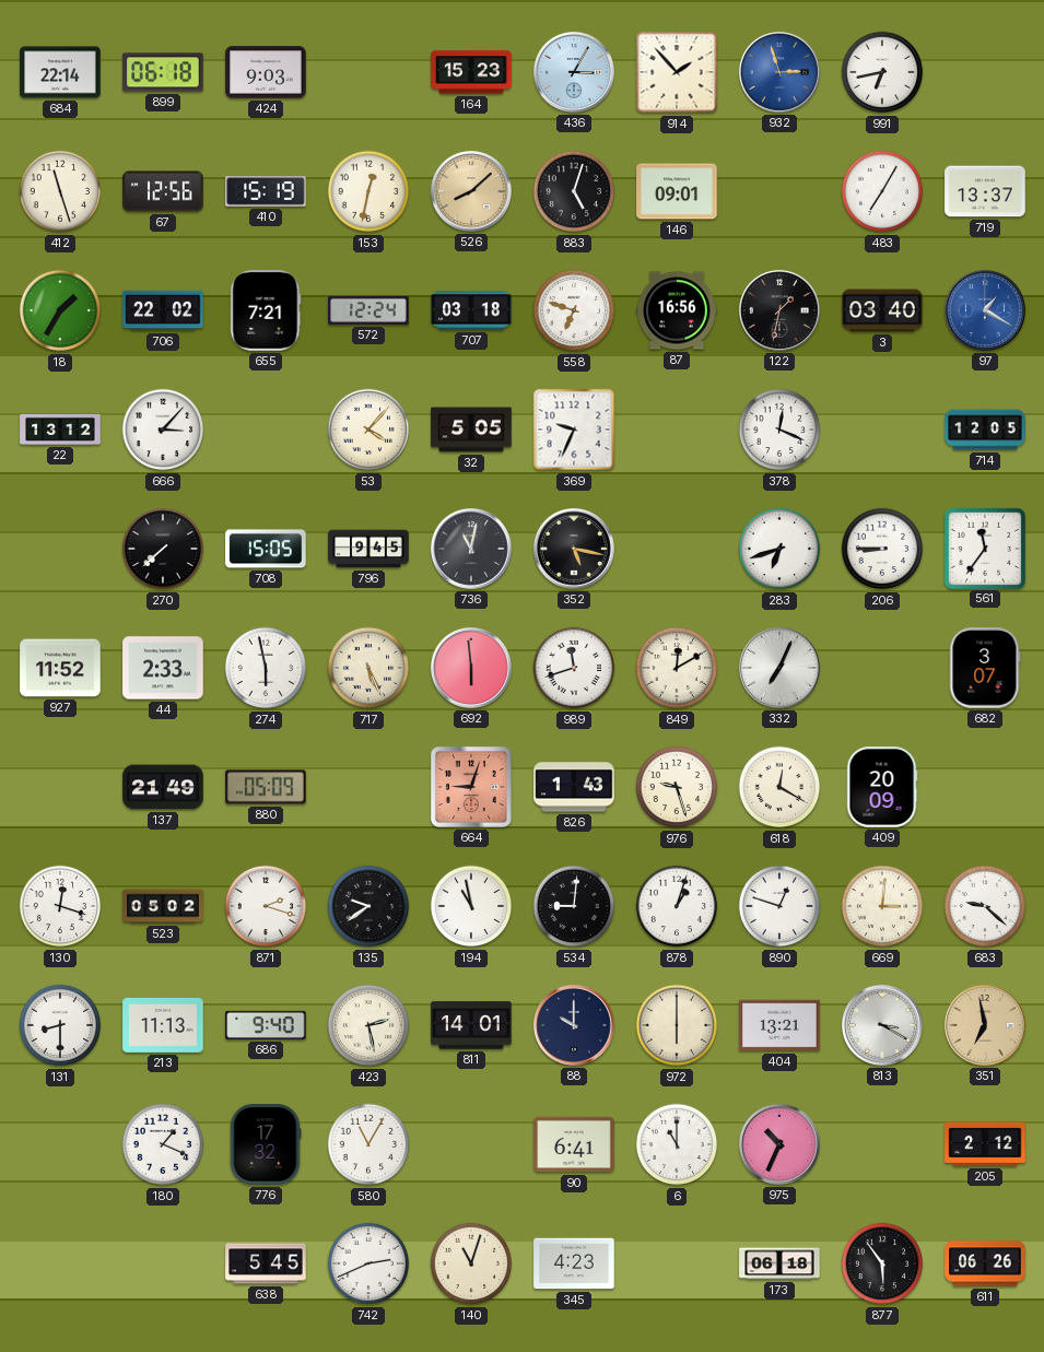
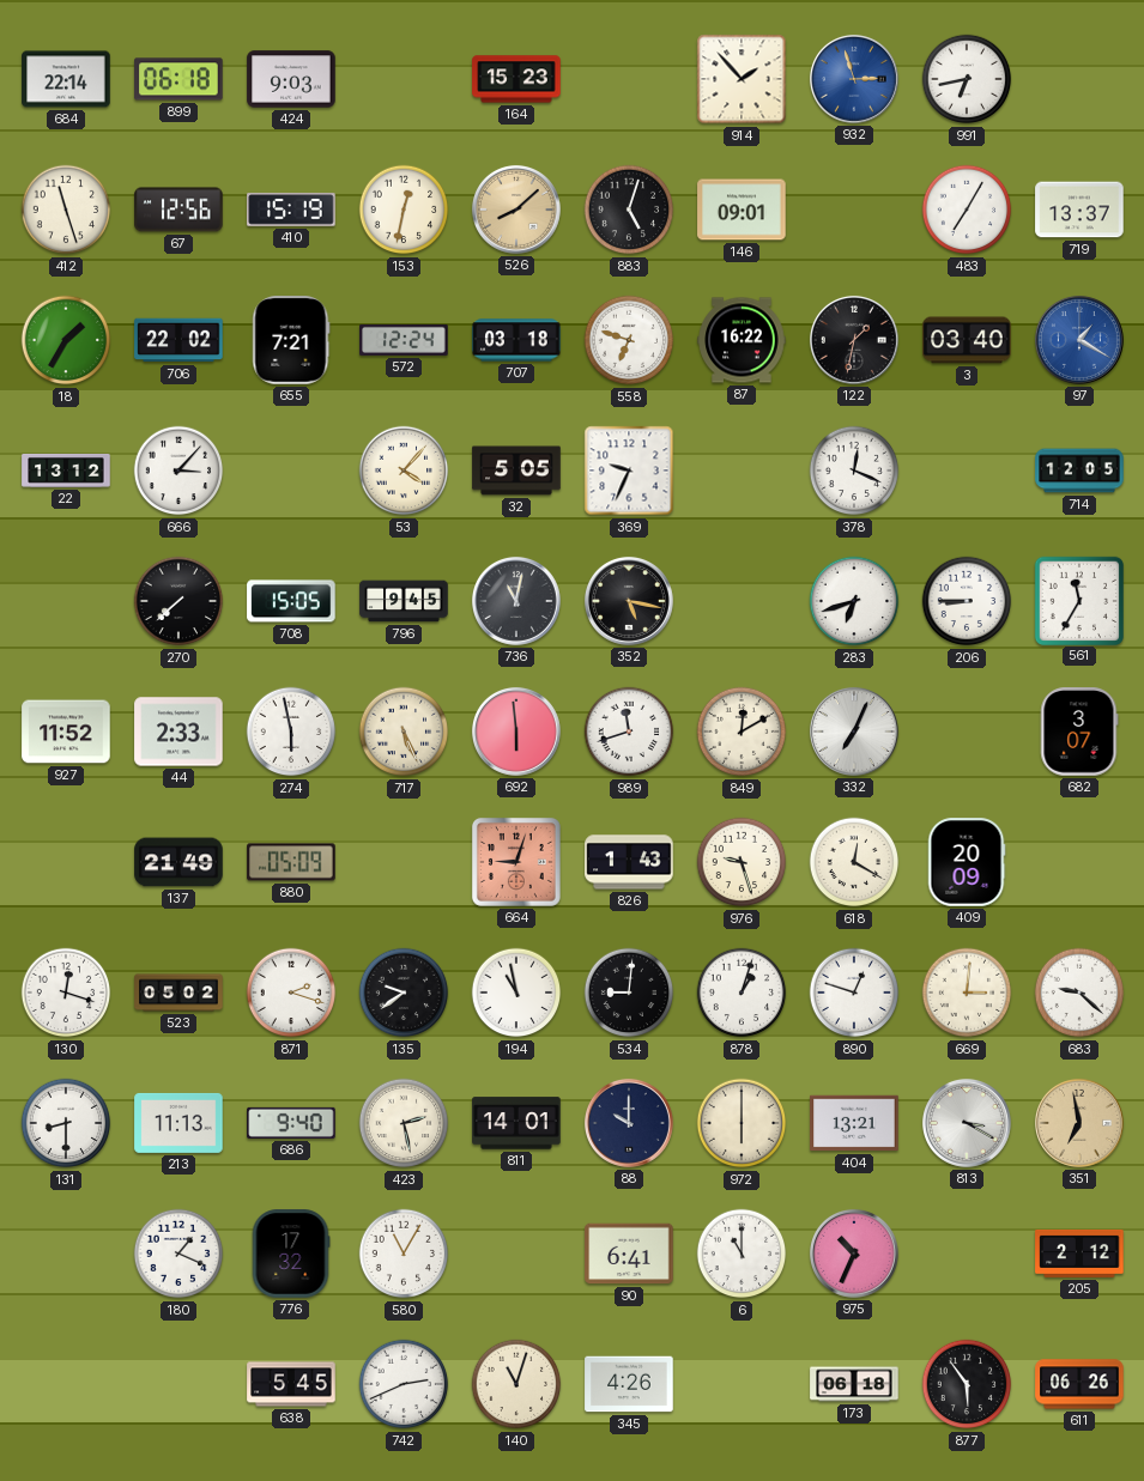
436: 3:05 -> none (574, 72)
87: 16:56 -> 16:22 (742, 340)
561: 11:36 -> 11:35 (1078, 600)
345: 4:23 -> 4:26 (629, 1384)
